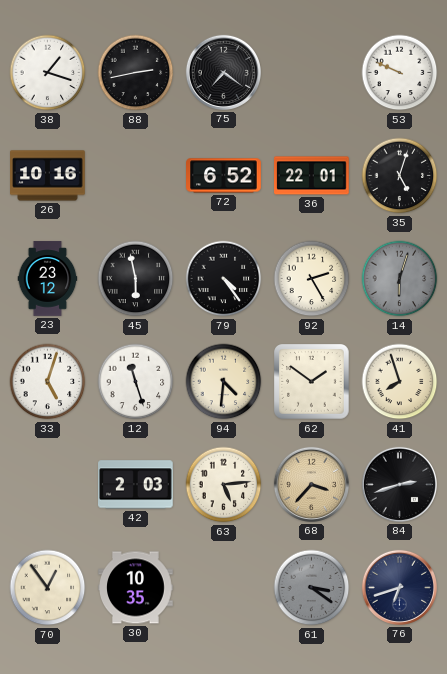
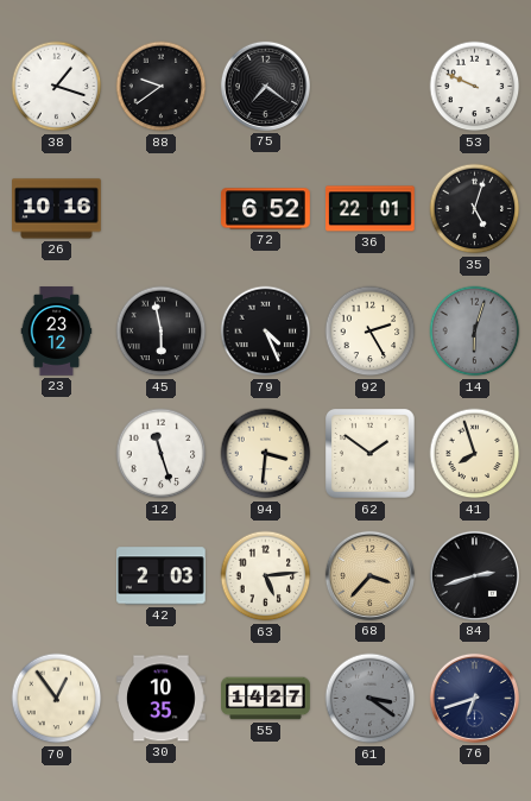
88: 2:43 -> 9:39 (162, 87)
79: 4:24 -> 4:26 (266, 332)
33: 5:03 -> none (48, 382)
94: 4:31 -> 3:31 (266, 454)
55: none -> 14:27 (266, 699)
